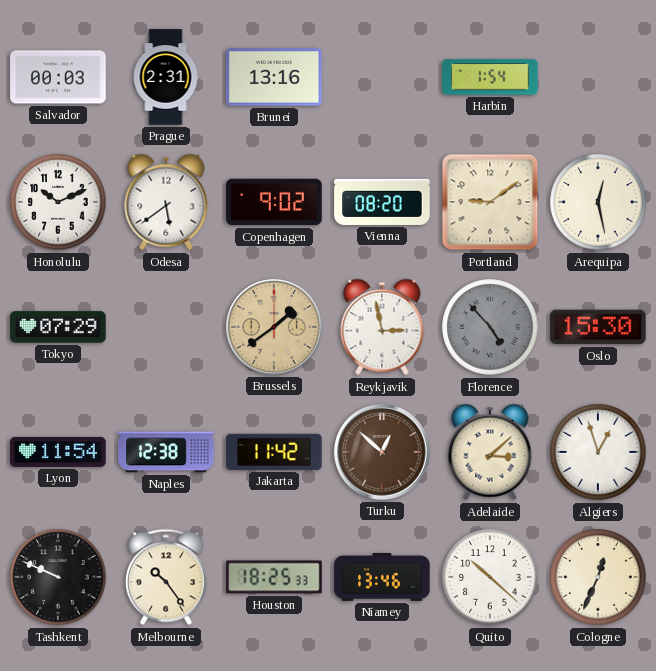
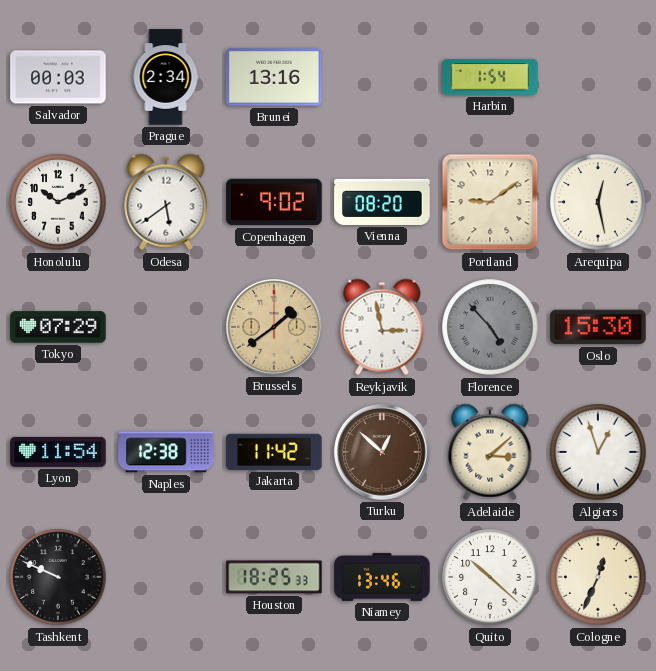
Prague: 2:31 -> 2:34 (166, 77)
Melbourne: 10:24 -> none (166, 577)
